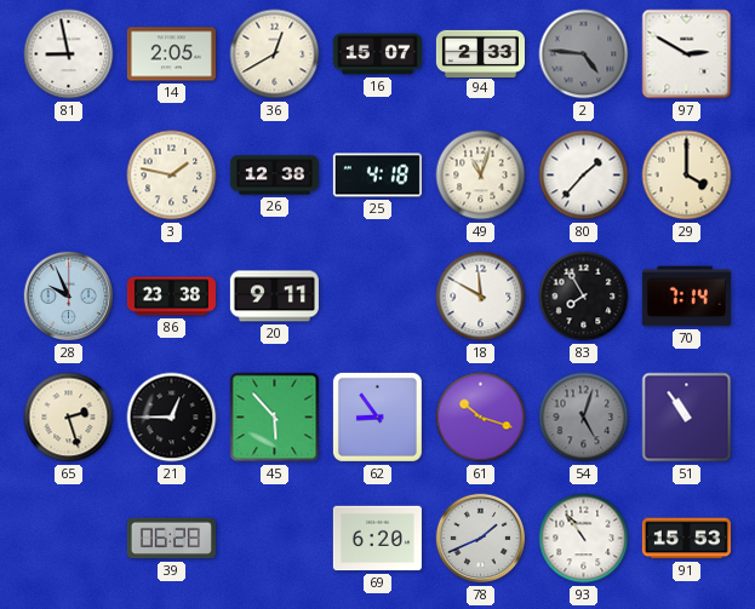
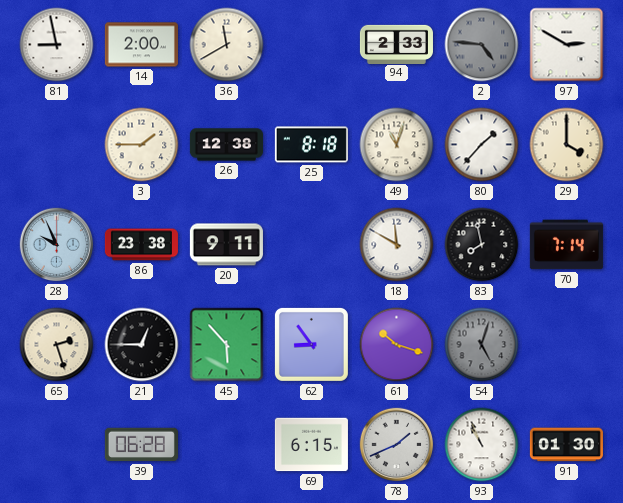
14: 2:05 -> 2:00 (141, 45)
36: 12:40 -> 11:40 (227, 45)
16: 15:07 -> none (377, 54)
3: 1:47 -> 1:45 (142, 145)
25: 4:18 -> 8:18 (311, 145)
83: 7:55 -> 7:58 (482, 245)
51: 10:54 -> none (687, 418)
69: 6:20 -> 6:15 (311, 445)
93: 10:54 -> 10:56 (482, 445)
91: 15:53 -> 01:30 (566, 445)
